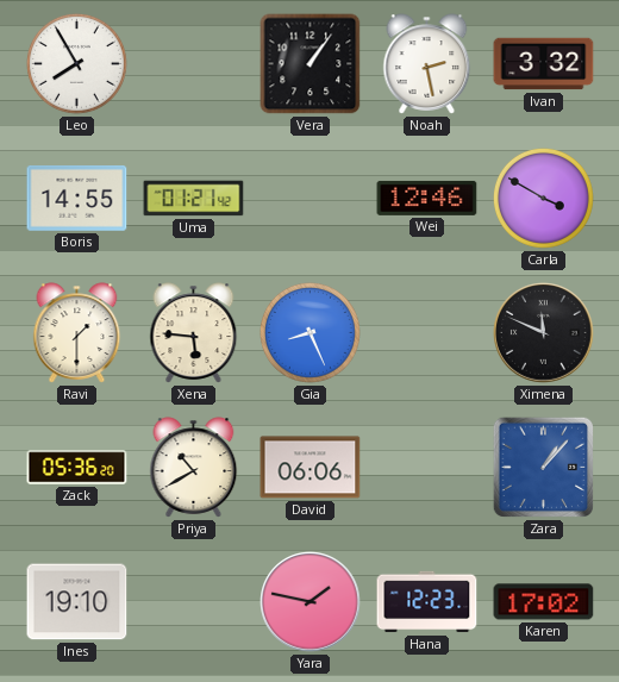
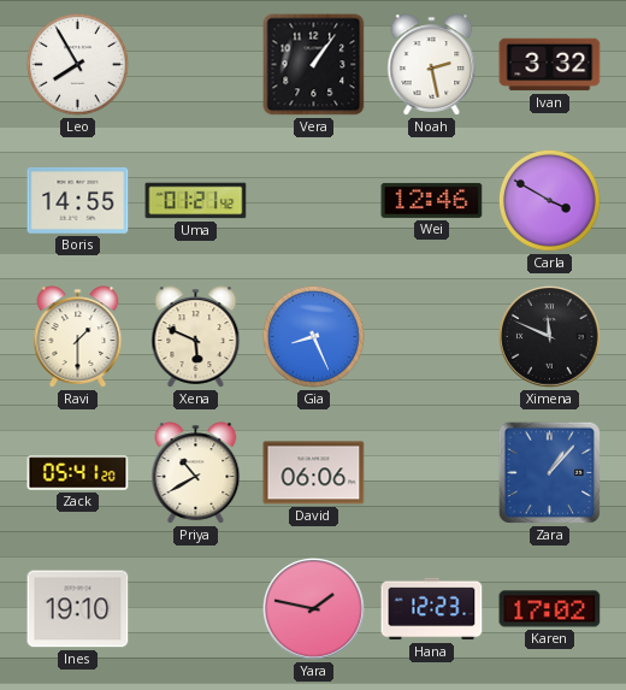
Xena: 5:46 -> 5:49 (196, 337)
Zack: 05:36 -> 05:41 (78, 473)
